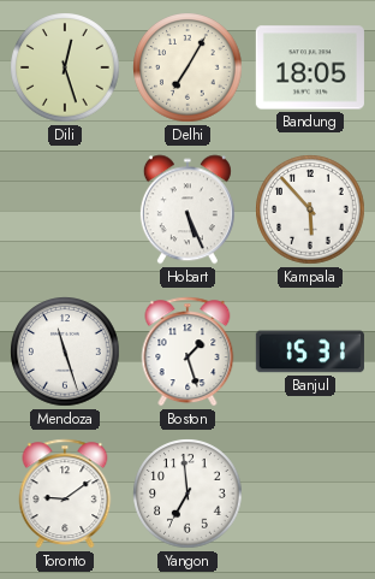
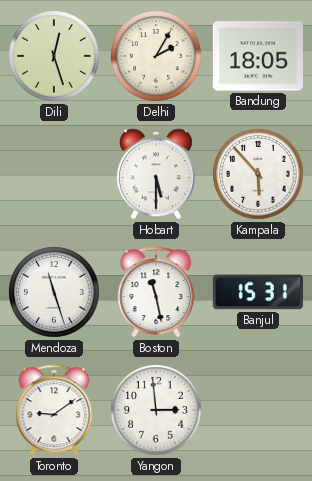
Delhi: 7:05 -> 2:05 (156, 56)
Hobart: 5:26 -> 5:30 (156, 174)
Boston: 1:27 -> 11:28 (156, 292)
Yangon: 6:59 -> 2:59 (156, 410)
